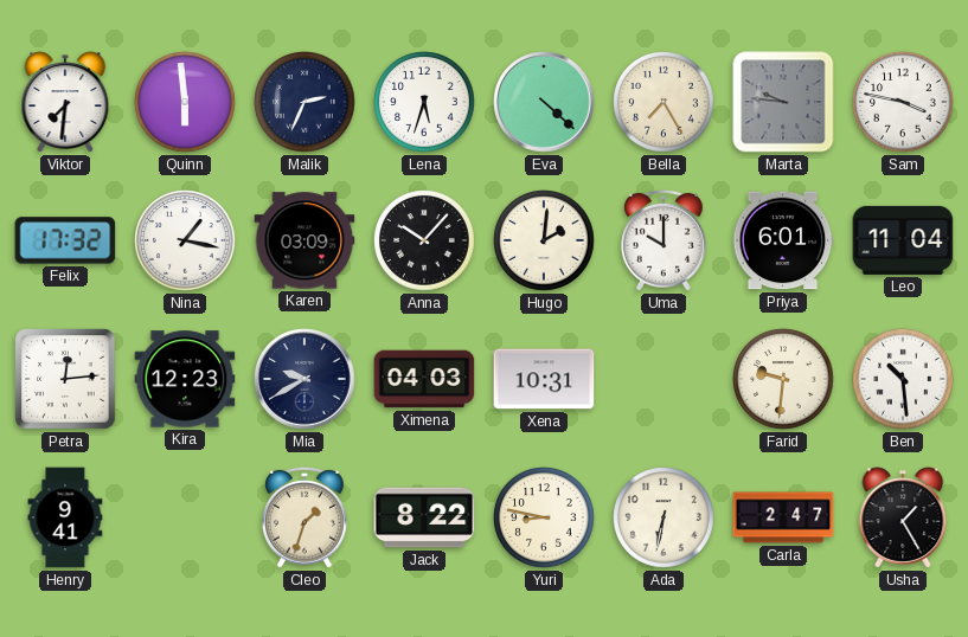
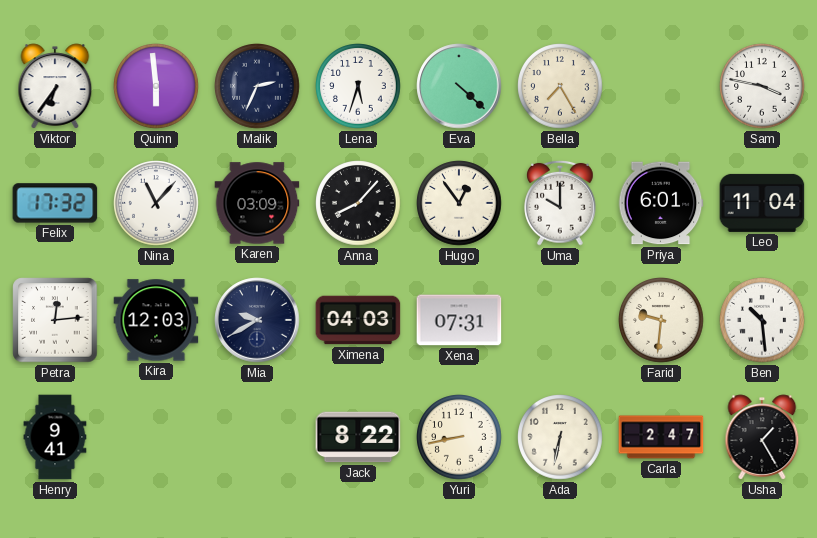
Viktor: 7:31 -> 6:36 (55, 86)
Marta: 9:46 -> none (783, 102)
Nina: 1:17 -> 11:07 (156, 203)
Anna: 10:07 -> 8:07 (358, 203)
Hugo: 2:01 -> 12:54 (459, 203)
Kira: 12:23 -> 12:03 (156, 320)
Xena: 10:31 -> 07:31 (459, 320)
Cleo: 1:33 -> none (304, 517)
Yuri: 8:47 -> 8:43 (459, 437)
